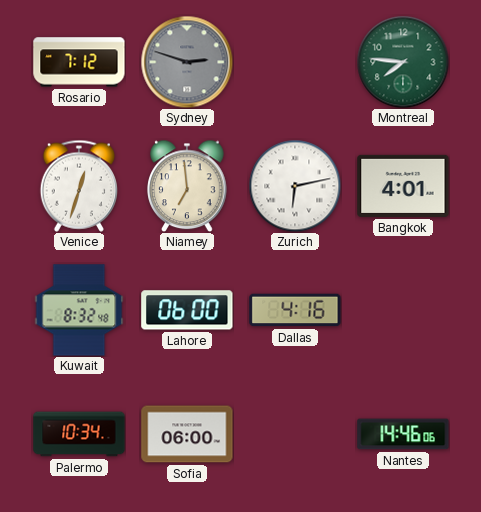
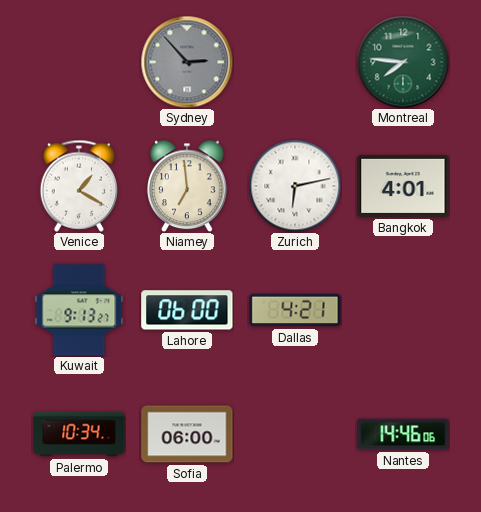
Rosario: 7:12 -> none (79, 62)
Sydney: 2:48 -> 2:53 (187, 62)
Venice: 12:33 -> 1:20 (78, 186)
Kuwait: 8:32 -> 9:13 (79, 310)
Dallas: 4:16 -> 4:21 (295, 310)
